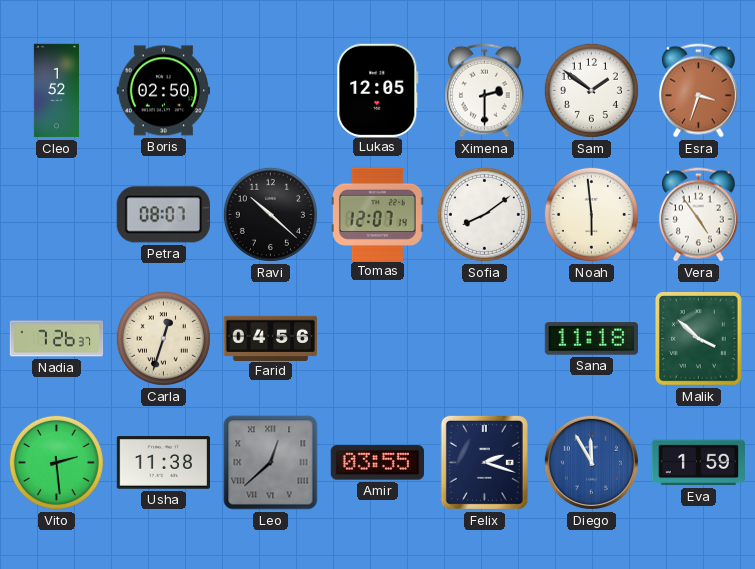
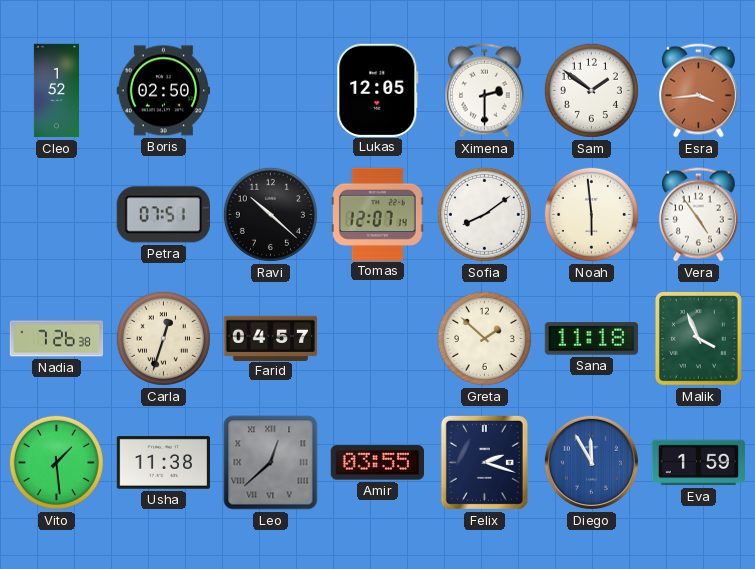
Esra: 3:33 -> 3:44 (698, 91)
Petra: 08:07 -> 07:51 (163, 215)
Nadia: 7:26:37 -> 7:26:38 (57, 339)
Farid: 04:56 -> 04:57 (271, 338)
Greta: none -> 1:52 (484, 338)
Malik: 3:52 -> 3:56 (699, 339)
Vito: 2:29 -> 1:29 (56, 462)
